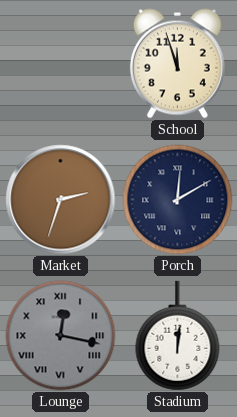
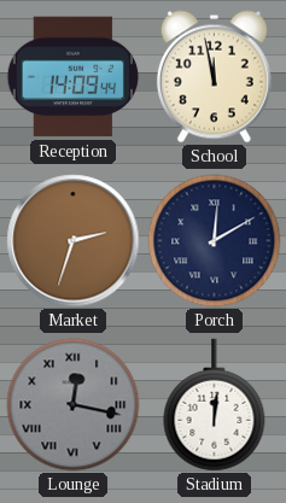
Reception: none -> 14:09 (72, 77)
School: 11:57 -> 11:58 (214, 77)
